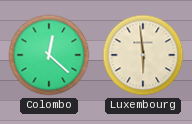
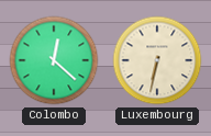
Luxembourg: 5:59 -> 6:32 (157, 60)
